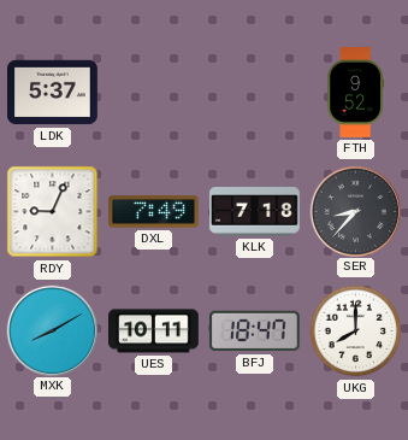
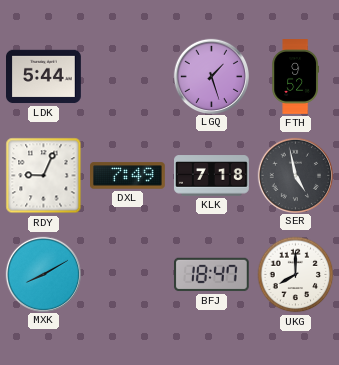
LDK: 5:37 -> 5:44 (44, 77)
LGQ: none -> 1:27 (211, 76)
SER: 8:37 -> 4:58 (295, 175)
UES: 10:11 -> none (154, 332)
